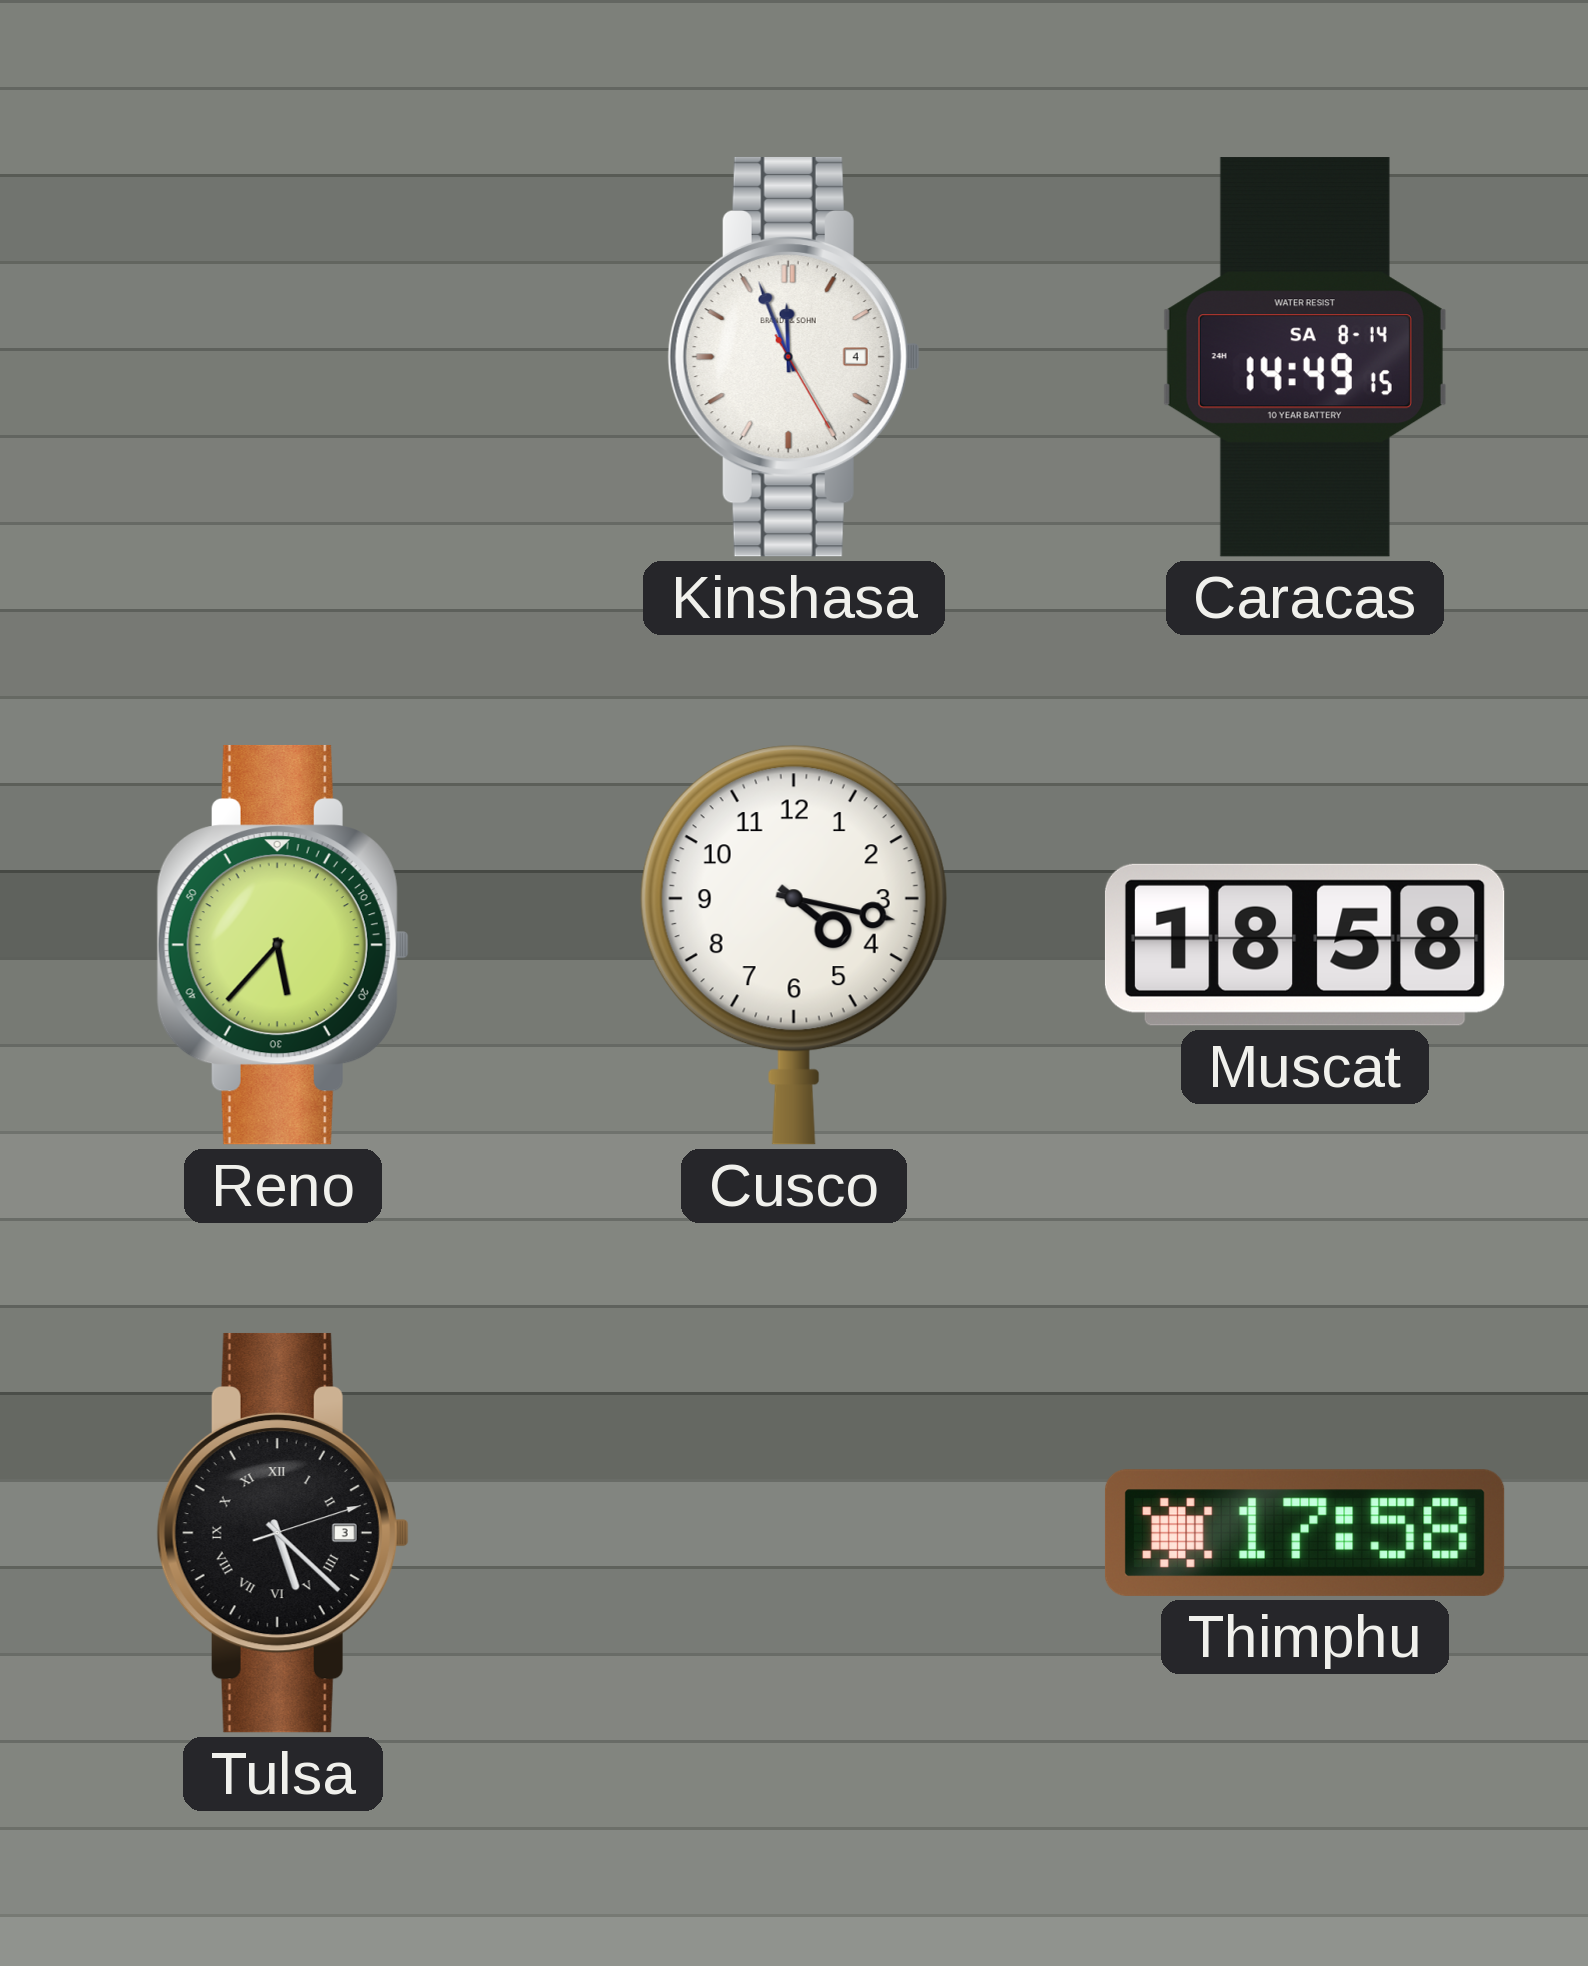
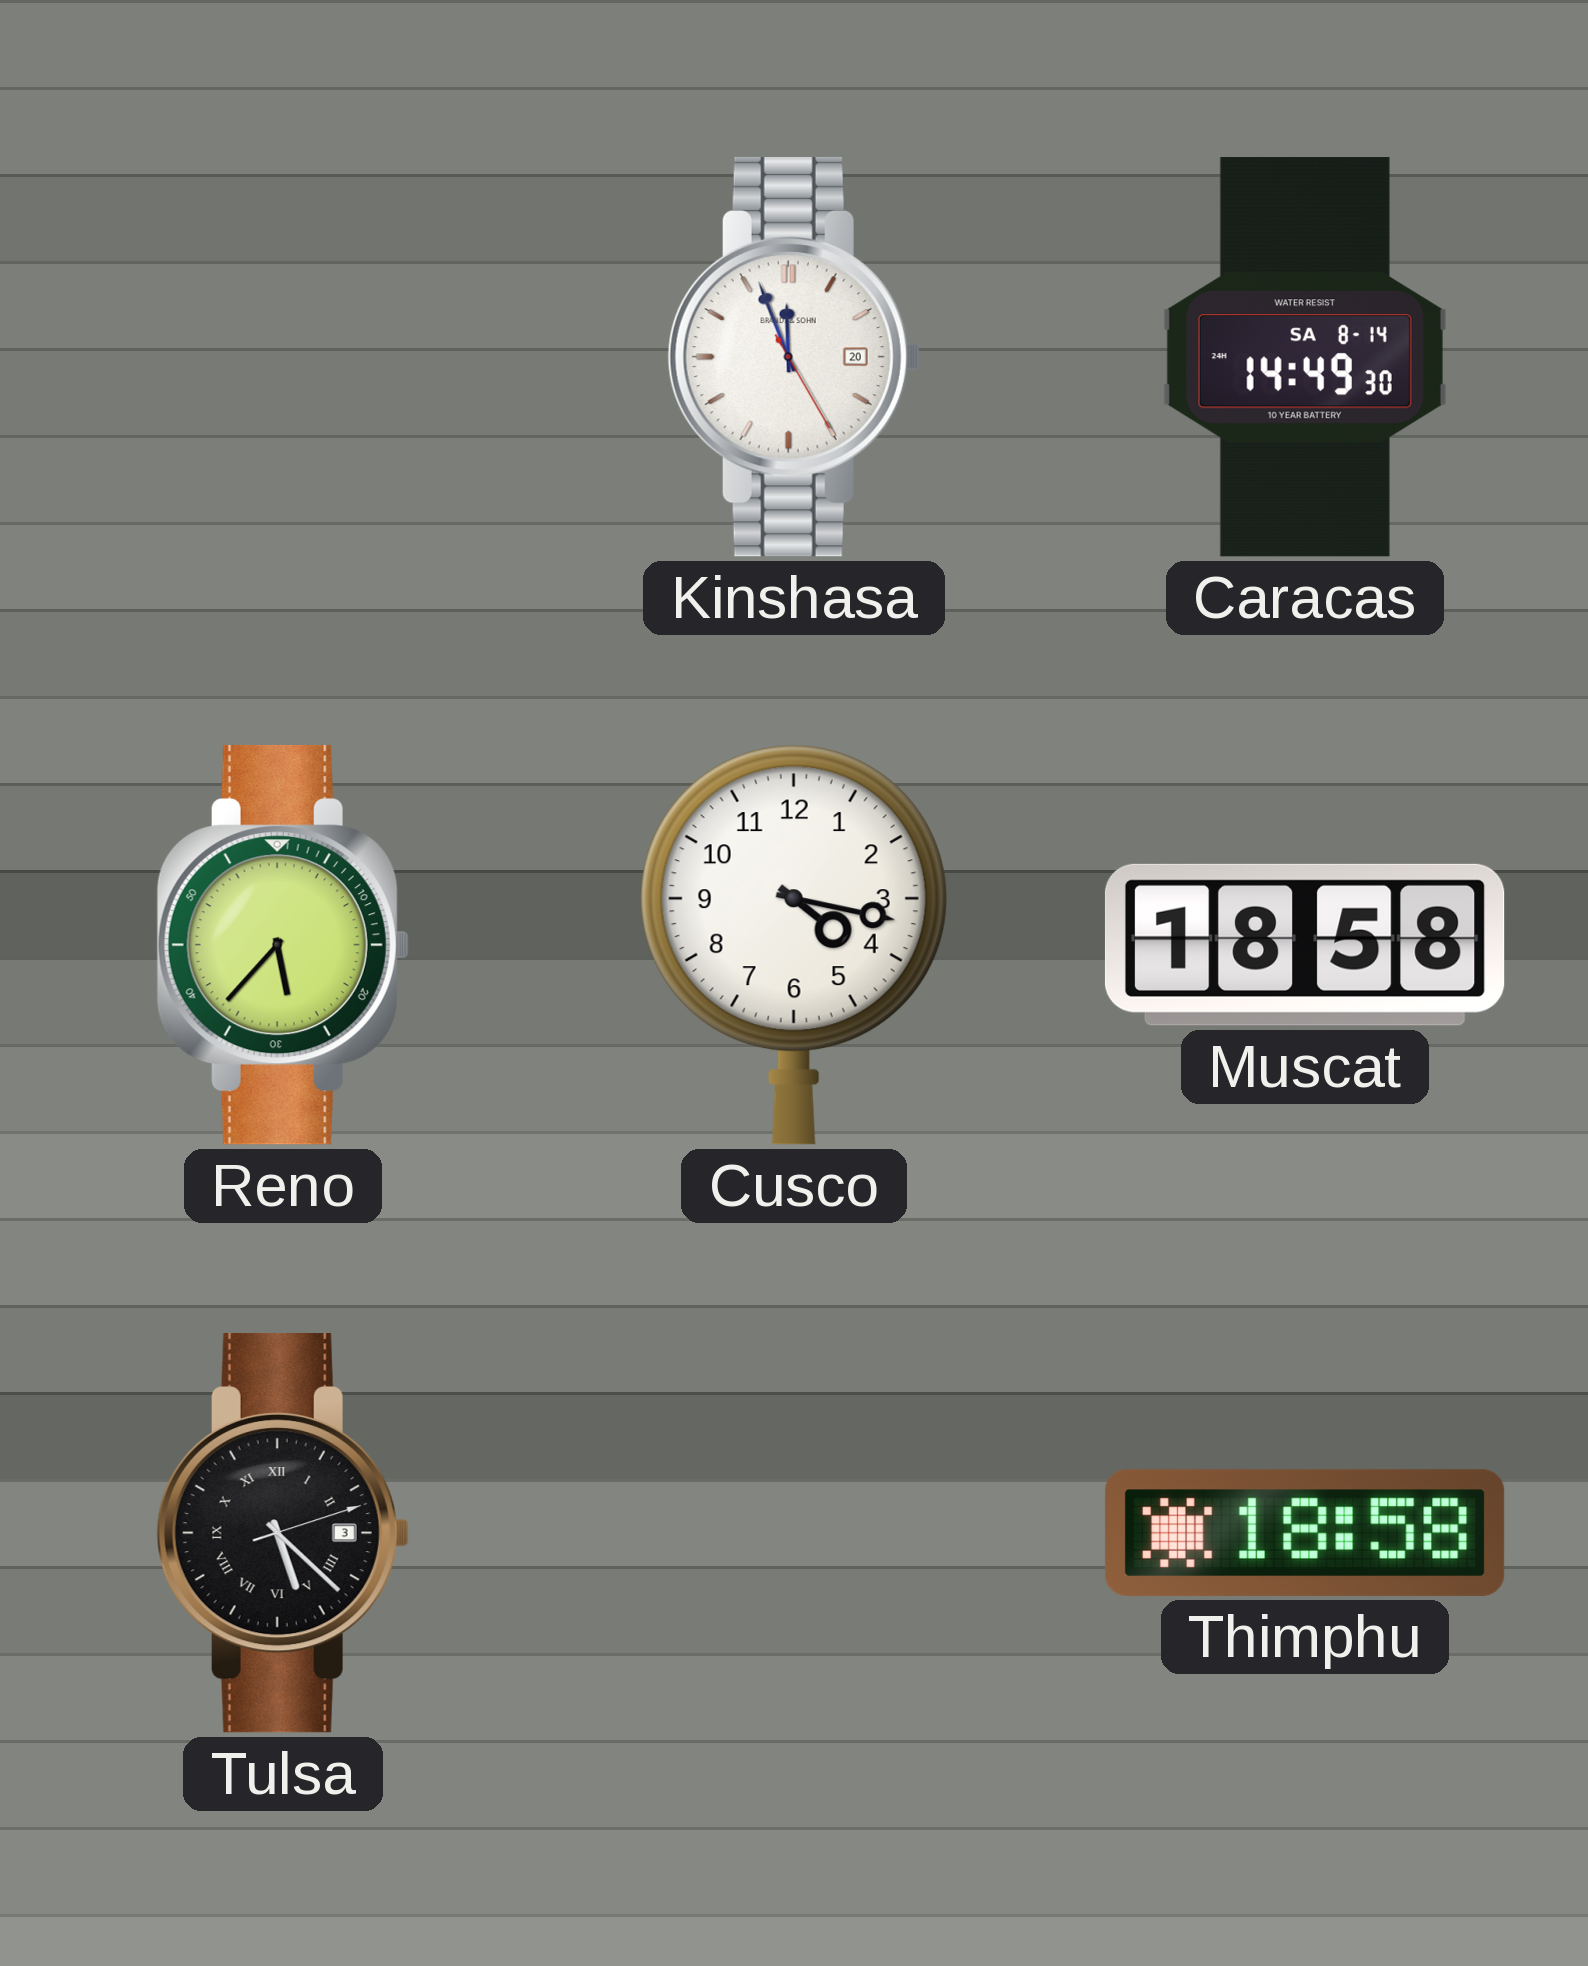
Kinshasa date: 4 -> 20 (794, 357)
Caracas: 14:49:15 -> 14:49:30 (1305, 357)
Thimphu: 17:58 -> 18:58 (1305, 1533)
